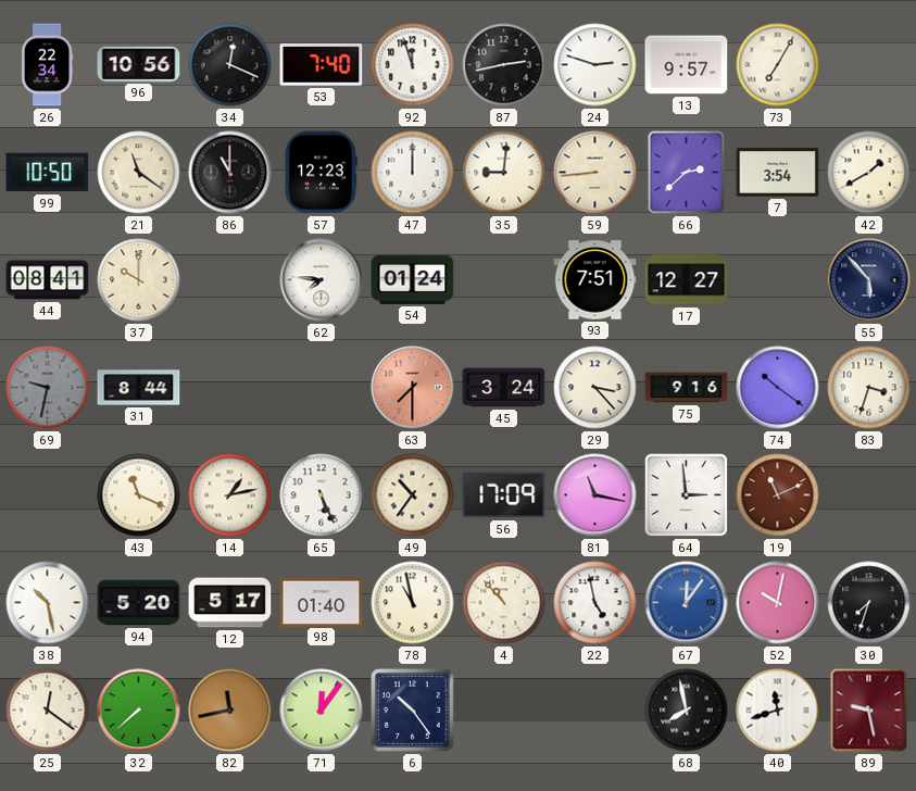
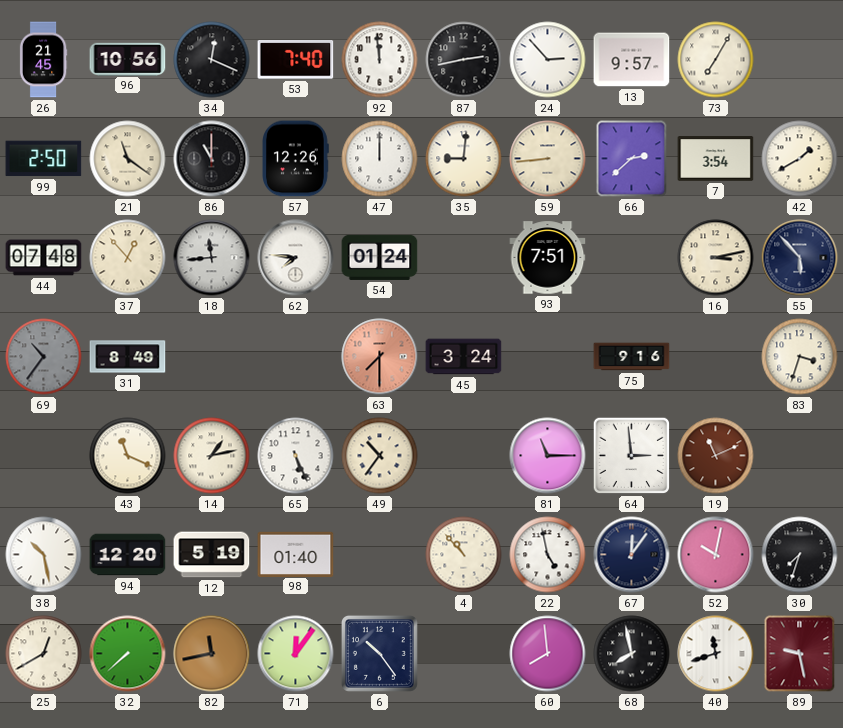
26: 22:34 -> 21:45 (43, 60)
92: 11:57 -> 11:59 (380, 60)
24: 2:48 -> 2:53 (548, 60)
99: 10:50 -> 2:50 (44, 159)
57: 12:23 -> 12:26 (295, 159)
44: 08:41 -> 07:48 (44, 258)
37: 10:00 -> 12:53 (128, 258)
18: none -> 11:44 (212, 258)
17: 12:27 -> none (687, 280)
16: none -> 3:13 (716, 258)
69: 9:32 -> 10:36 (44, 357)
31: 8:44 -> 8:49 (128, 357)
29: 3:23 -> none (595, 388)
74: 10:21 -> none (778, 388)
56: 17:09 -> none (504, 495)
81: 11:17 -> 11:15 (548, 456)
94: 5:20 -> 12:20 (128, 555)
12: 5:17 -> 5:19 (212, 555)
78: 10:58 -> none (413, 603)
67 dial: blue -> navy (632, 555)
25: 12:21 -> 12:40 (44, 654)
60: none -> 7:59 (548, 654)
